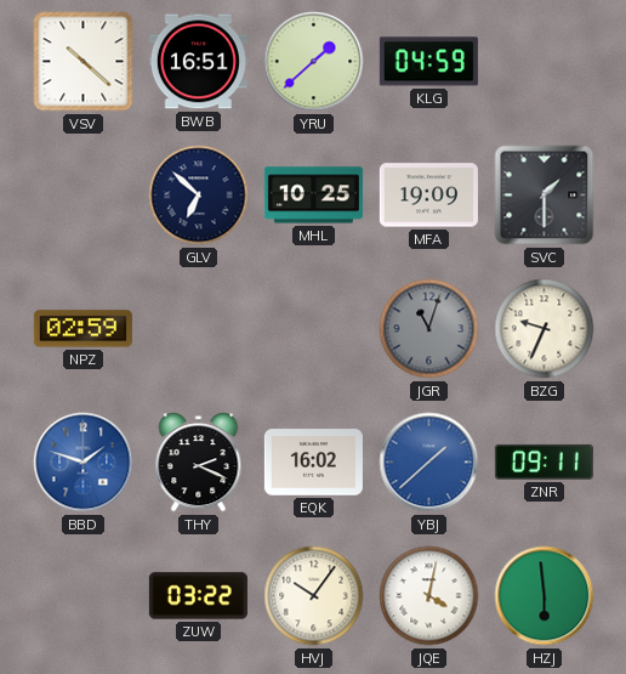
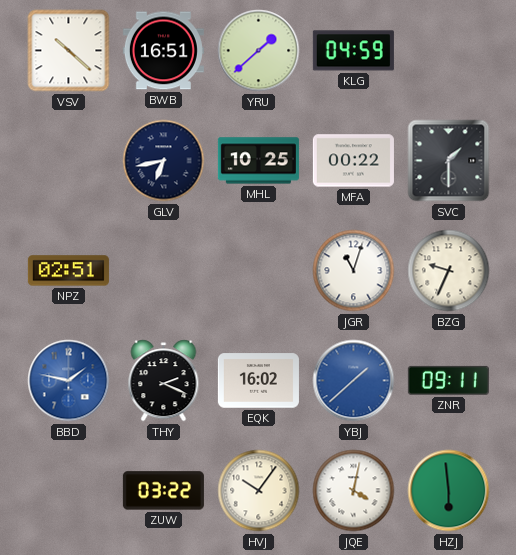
GLV: 6:52 -> 6:43 (164, 161)
MFA: 19:09 -> 00:22 (353, 161)
NPZ: 02:59 -> 02:51 (68, 271)
JGR dial: grey -> white (354, 271)
BBD: 1:48 -> 1:47 (69, 381)
